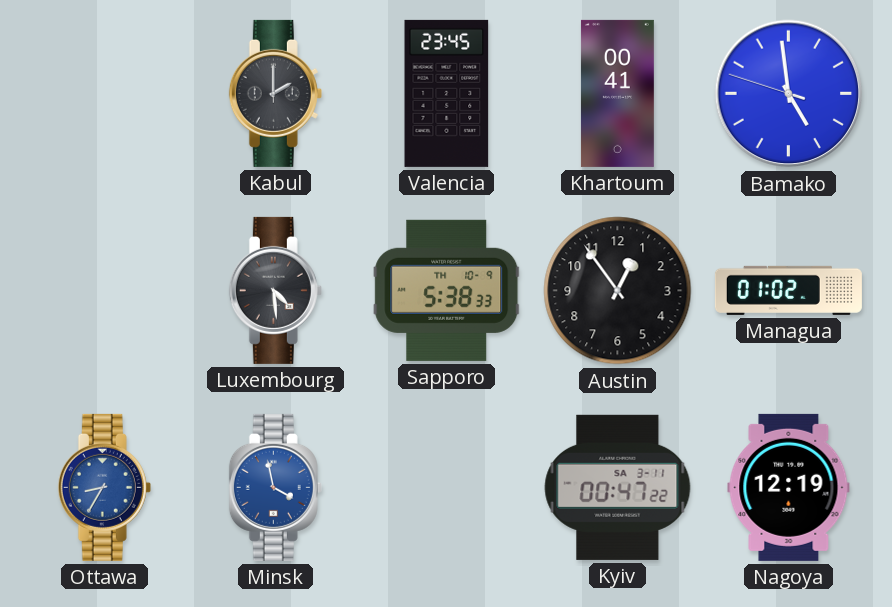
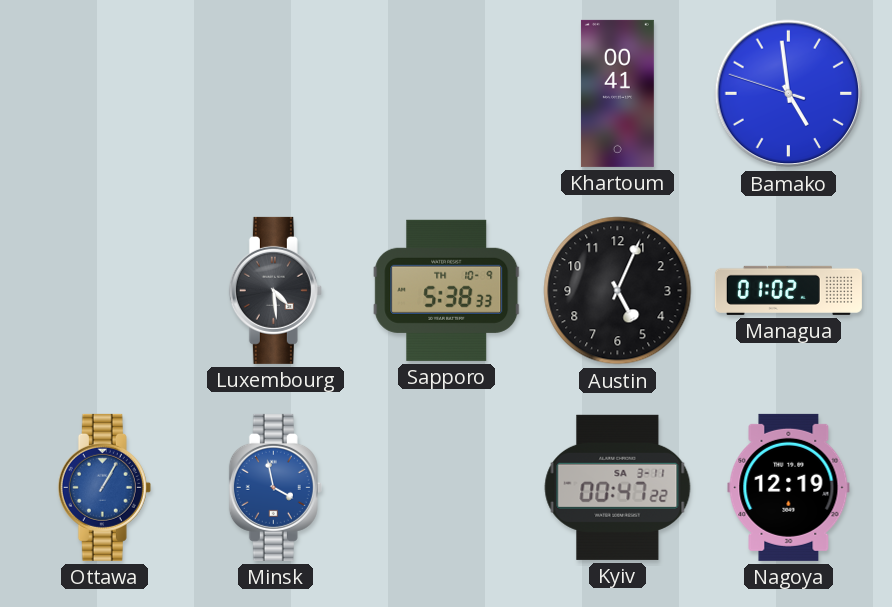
Kabul: 2:00 -> none (275, 93)
Valencia: 23:45 -> none (447, 93)
Austin: 12:54 -> 5:04 (618, 291)
Ottawa: 8:35 -> 1:05 (104, 487)
